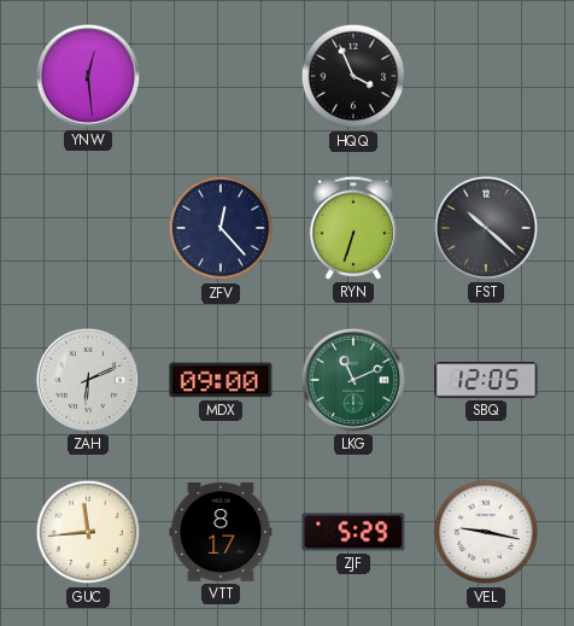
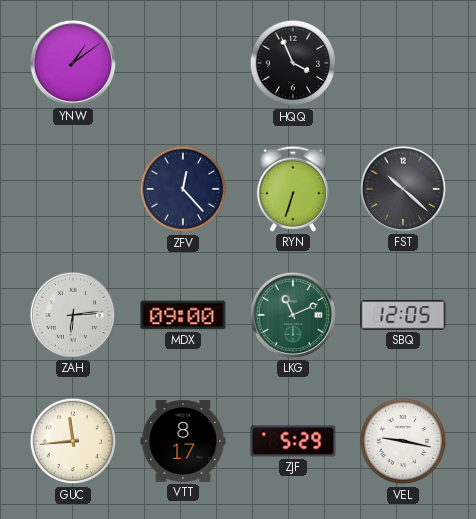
YNW: 12:29 -> 1:09 (73, 63)
ZAH: 6:11 -> 6:14 (73, 315)
